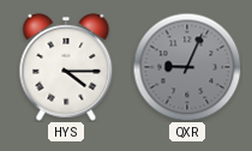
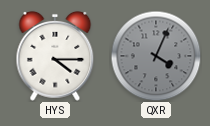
QXR: 9:04 -> 4:04 (156, 56)
